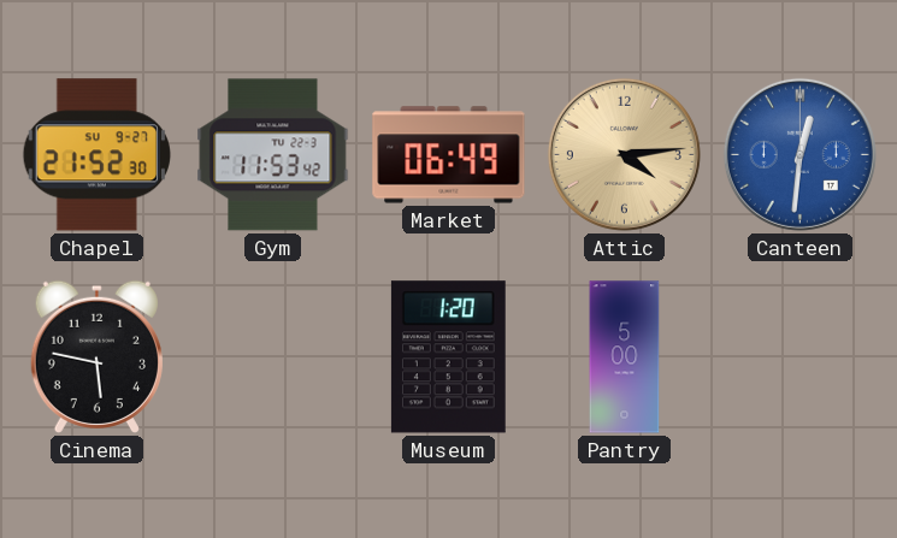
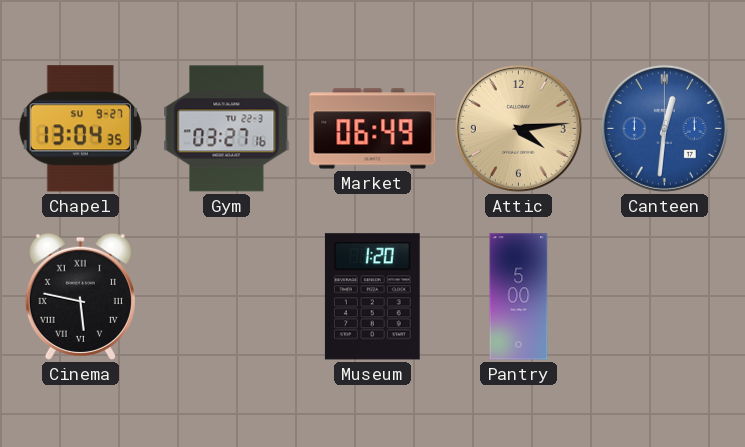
Chapel: 21:52 -> 13:04 (80, 129)
Gym: 11:53 -> 03:27 (227, 129)
Cinema numerals: Arabic -> Roman (80, 296)
